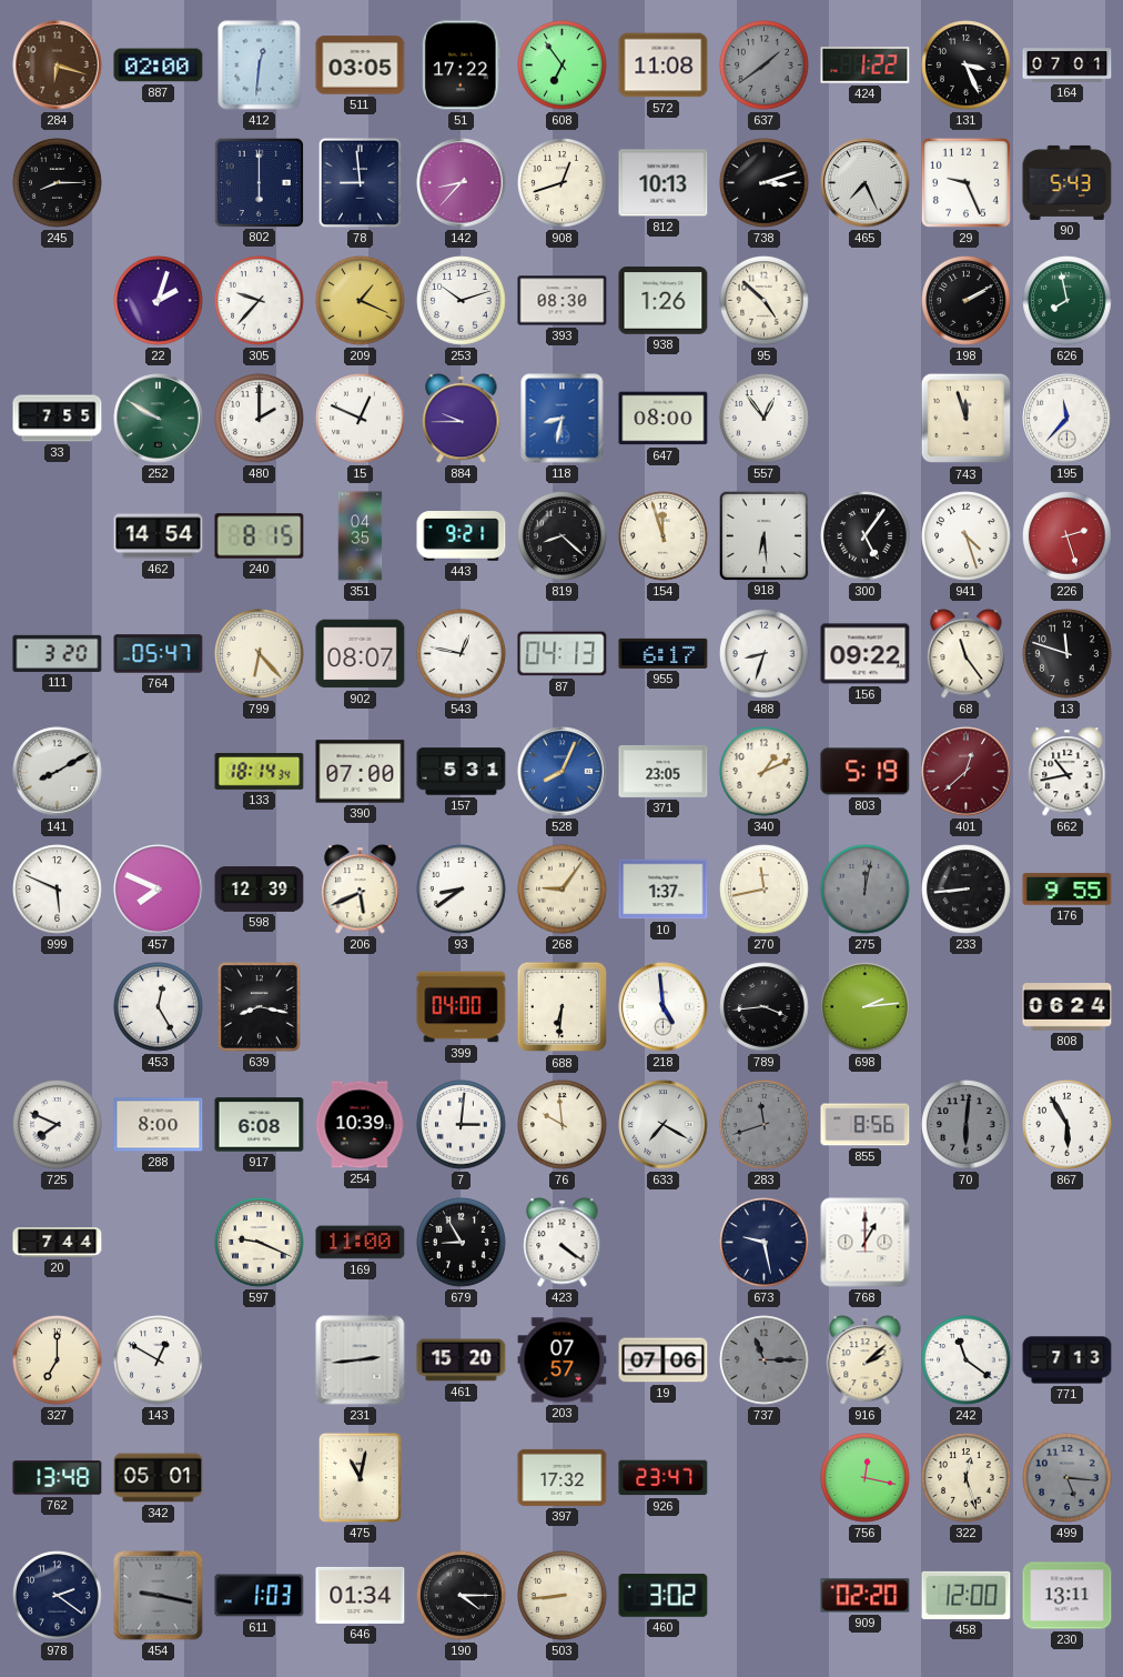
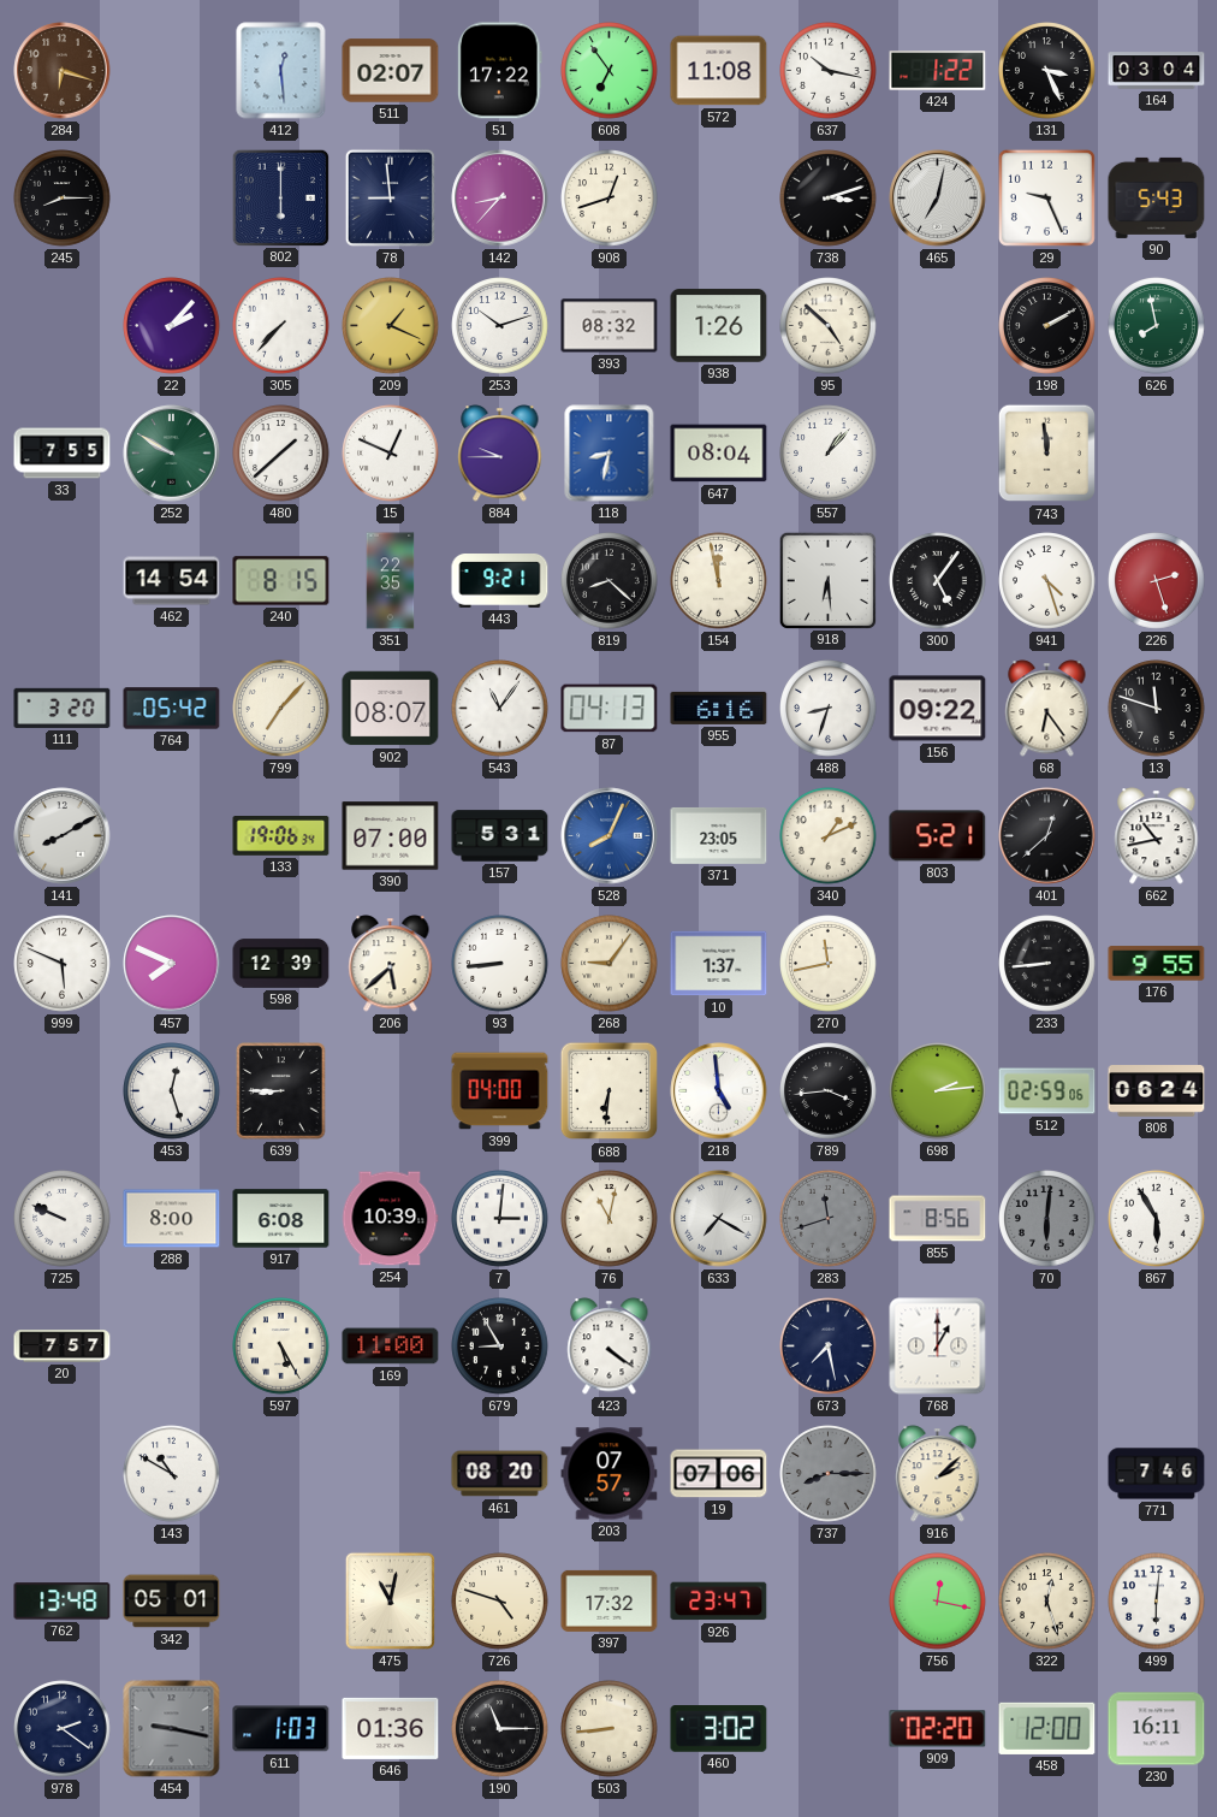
887: 02:00 -> none (159, 66)
412: 12:31 -> 12:29 (281, 71)
511: 03:05 -> 02:07 (391, 71)
637: 1:39 -> 10:17 (829, 71)
637 dial: grey -> white (829, 71)
164: 07:01 -> 03:04 (1157, 71)
812: 10:13 -> none (664, 183)
465: 7:26 -> 7:02 (938, 199)
22: 2:03 -> 2:07 (172, 326)
305: 9:37 -> 7:37 (281, 326)
393: 08:30 -> 08:32 (610, 326)
480: 2:00 -> 1:38 (281, 454)
647: 08:00 -> 08:04 (719, 454)
557: 12:54 -> 1:07 (829, 454)
743: 11:57 -> 11:59 (1047, 454)
195: 11:37 -> none (1068, 419)
351: 04:35 -> 22:35 (391, 581)
154: 11:57 -> 11:58 (719, 581)
764: 05:47 -> 05:42 (172, 709)
799: 6:23 -> 7:07 (281, 709)
543: 12:47 -> 11:06 (500, 709)
955: 6:17 -> 6:16 (719, 708)
68: 11:24 -> 6:24 (1047, 709)
133: 18:14 -> 19:06 (281, 836)
803: 5:19 -> 5:21 (938, 836)
401 dial: burgundy -> black (1047, 836)
206: 5:41 -> 5:38 (391, 964)
93: 8:39 -> 8:44 (500, 964)
275: 12:02 -> none (866, 890)
453: 12:25 -> 12:27 (172, 1091)
639: 8:17 -> 8:45 (281, 1091)
512: none -> 02:59 (1047, 1091)
725: 7:49 -> 9:49 (63, 1219)
76: 9:59 -> 11:02 (610, 1219)
20: 7:44 -> 7:57 (63, 1347)
597: 9:19 -> 5:25 (281, 1347)
673: 9:28 -> 7:28 (829, 1347)
327: 7:00 -> none (58, 1360)
143: 12:50 -> 10:50 (172, 1474)
231: 2:44 -> none (361, 1360)
461: 15:20 -> 08:20 (500, 1474)
737: 11:15 -> 8:15 (829, 1474)
242: 11:21 -> none (967, 1360)
771: 7:13 -> 7:46 (1157, 1474)
726: none -> 4:48 (500, 1602)
499: 5:16 -> 6:01 (1157, 1602)
499 dial: grey -> white (1157, 1602)
646: 01:34 -> 01:36 (391, 1728)
190: 4:15 -> 11:15 (500, 1729)
230: 13:11 -> 16:11 (1157, 1729)
